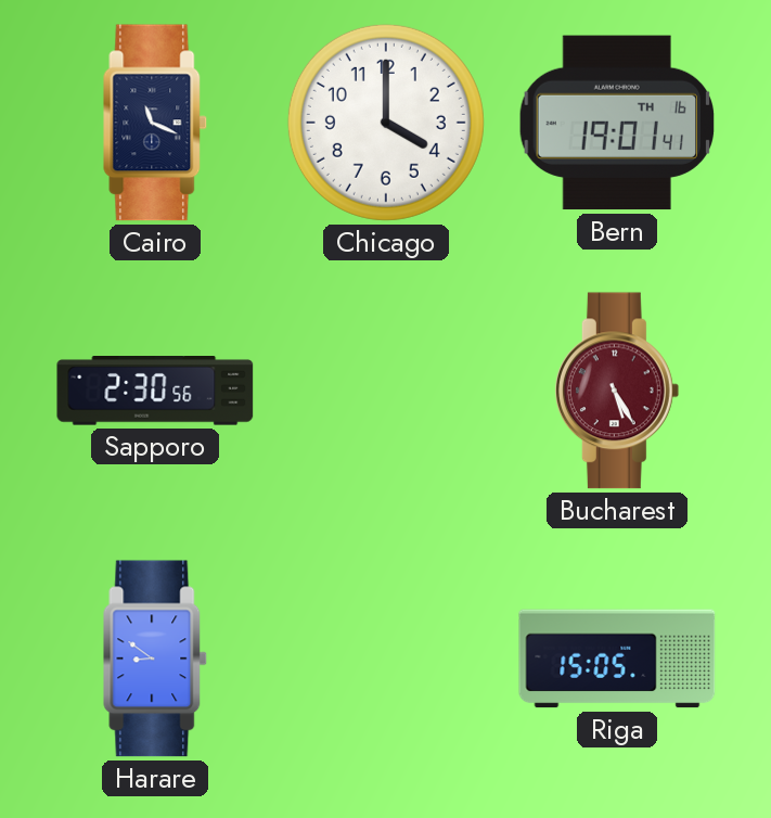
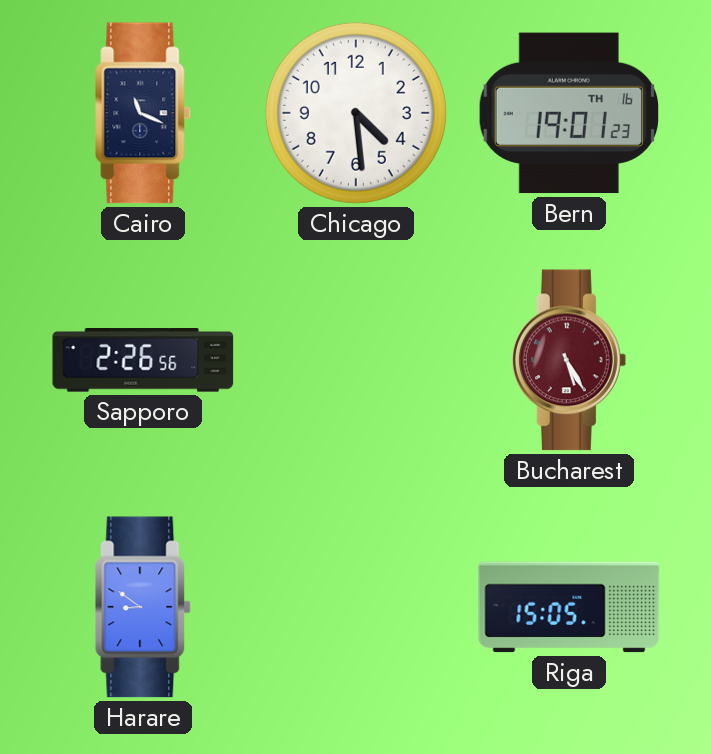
Chicago: 4:00 -> 4:29 (356, 113)
Bern: 19:01:41 -> 19:01:23 (569, 113)
Sapporo: 2:30 -> 2:26 (143, 361)
